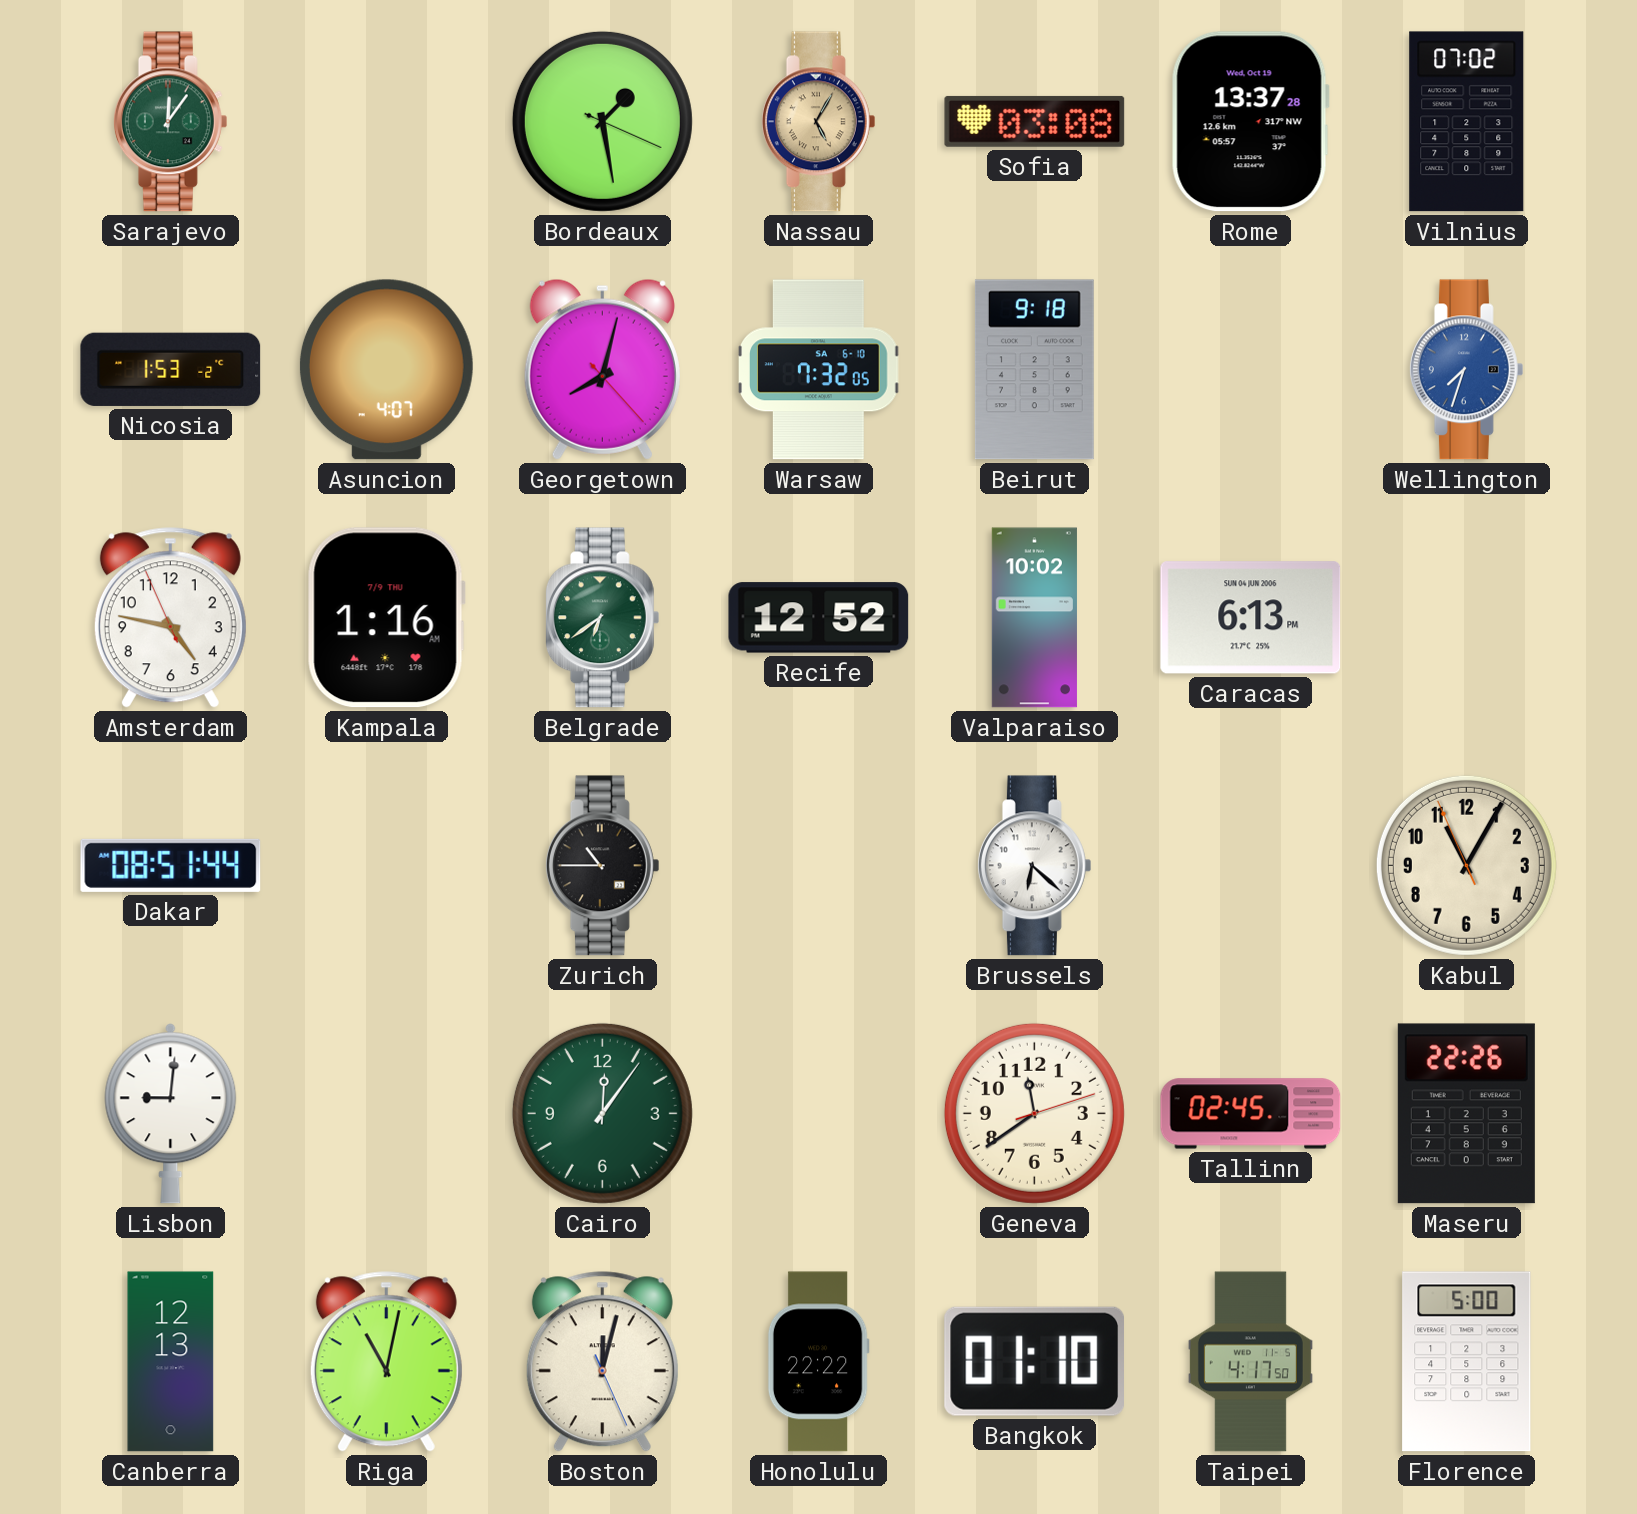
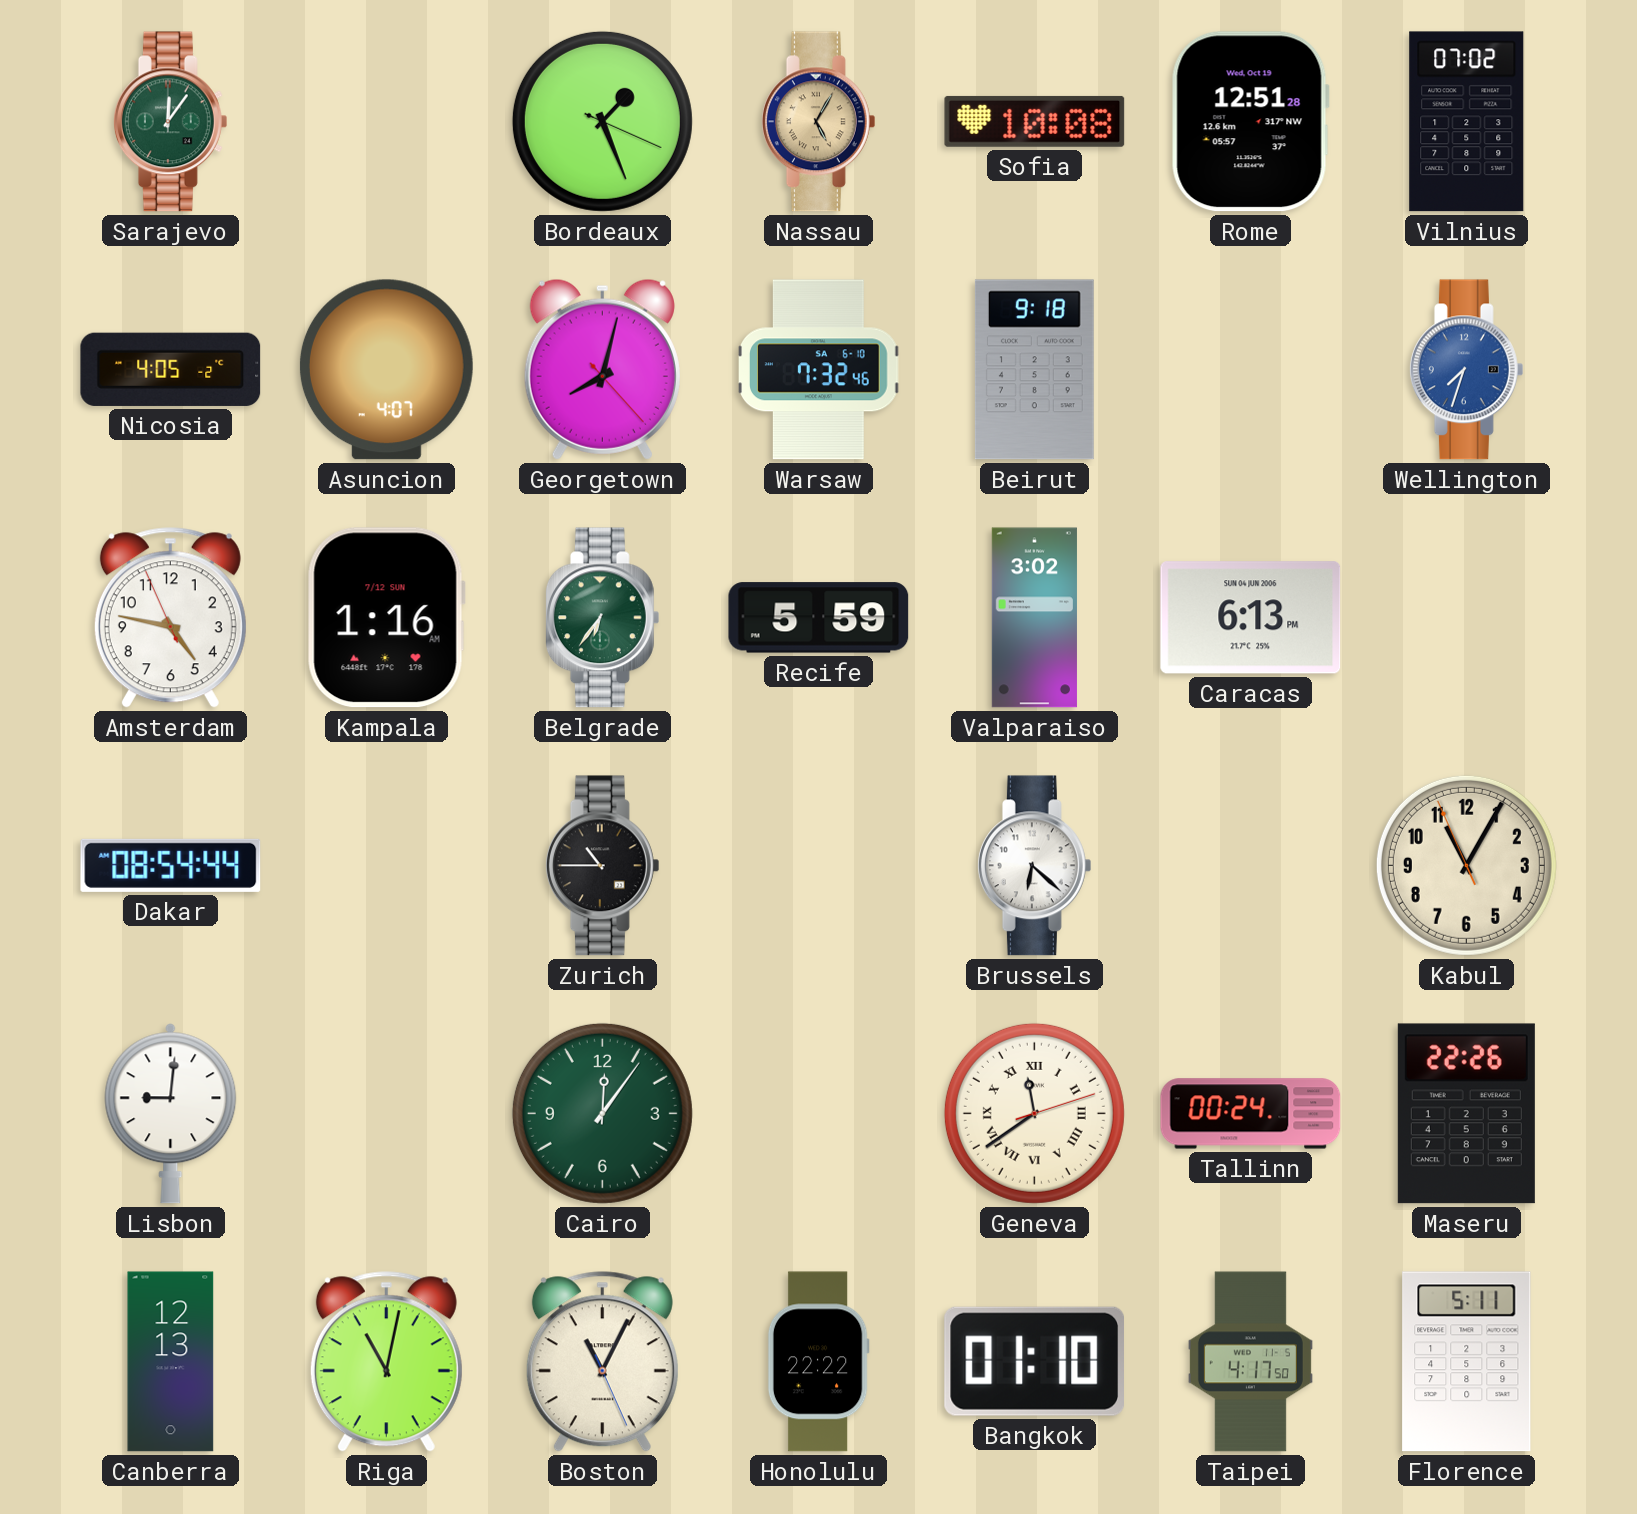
Bordeaux: 1:28 -> 1:26 (602, 121)
Sofia: 03:08 -> 10:08 (1035, 121)
Rome: 13:37 -> 12:51 (1250, 122)
Nicosia: 1:53 -> 4:05 (171, 369)
Warsaw: 7:32:05 -> 7:32:46 (819, 370)
Kampala date: 7/9 THU -> 7/12 SUN (386, 618)
Belgrade: 6:39 -> 6:36 (602, 618)
Recife: 12:52 -> 5:59 (819, 618)
Valparaiso: 10:02 -> 3:02 (1034, 618)
Dakar: 08:51 -> 08:54 (171, 865)
Geneva numerals: Arabic -> Roman (1034, 1113)
Tallinn: 02:45 -> 00:24 (1251, 1114)
Boston: 12:02 -> 11:04 (602, 1362)
Florence: 5:00 -> 5:11 (1467, 1362)
